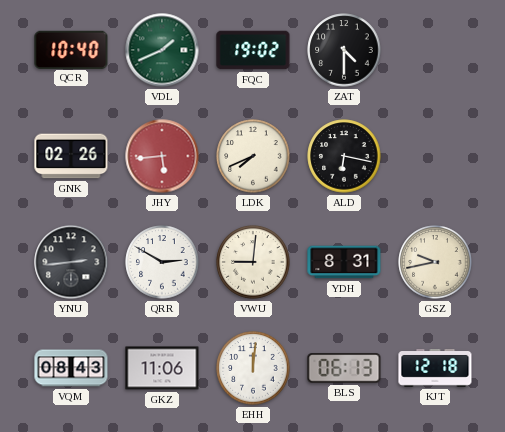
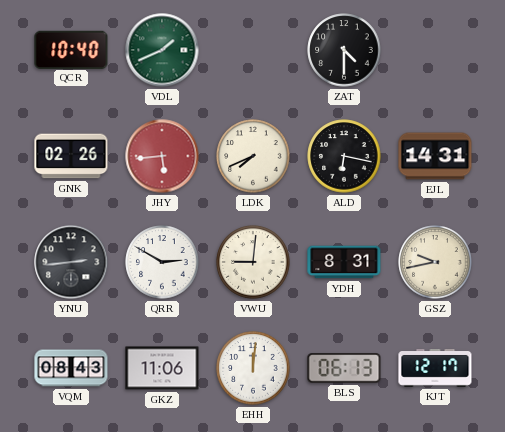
FQC: 19:02 -> none (253, 50)
EJL: none -> 14:31 (435, 156)
KJT: 12:18 -> 12:17 (435, 369)
